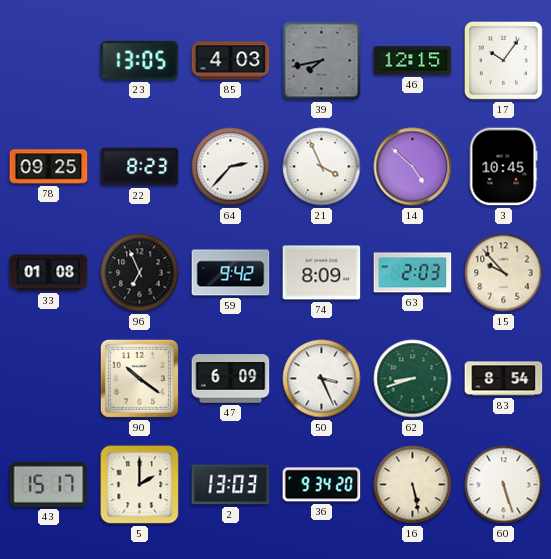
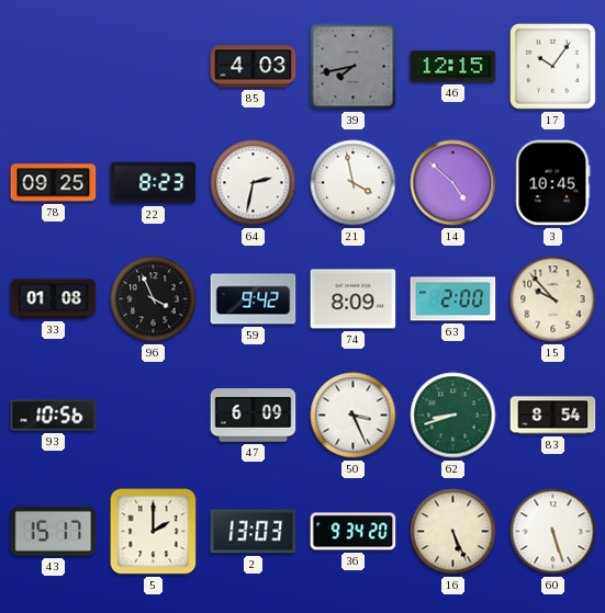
23: 13:05 -> none (140, 60)
64: 2:37 -> 2:32 (254, 183)
21: 3:56 -> 3:58 (354, 183)
96: 6:56 -> 3:56 (154, 299)
63: 2:03 -> 2:00 (453, 299)
93: none -> 10:56 (54, 416)
90: 10:21 -> none (139, 378)
16: 5:28 -> 5:26 (453, 532)
